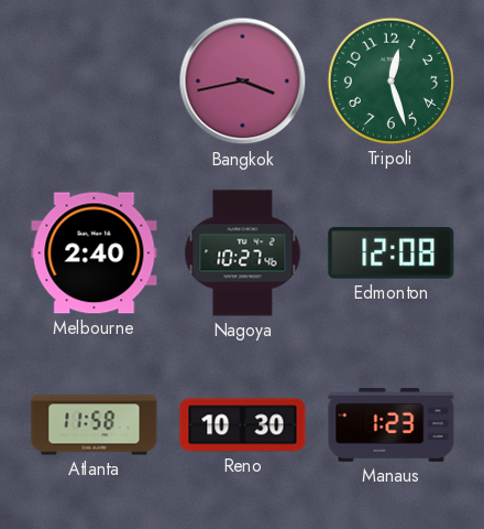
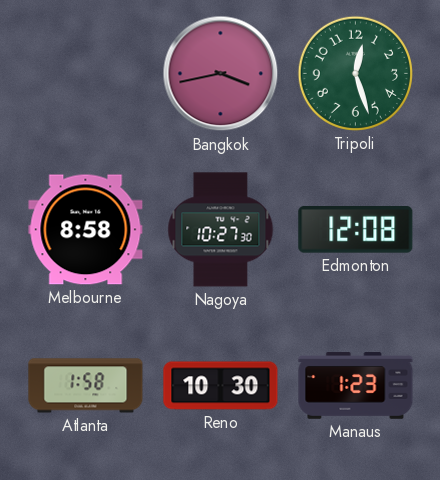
Melbourne: 2:40 -> 8:58 (86, 230)
Nagoya: 10:27:46 -> 10:27:30 (221, 230)
Atlanta: 11:58 -> 1:58 (86, 386)
